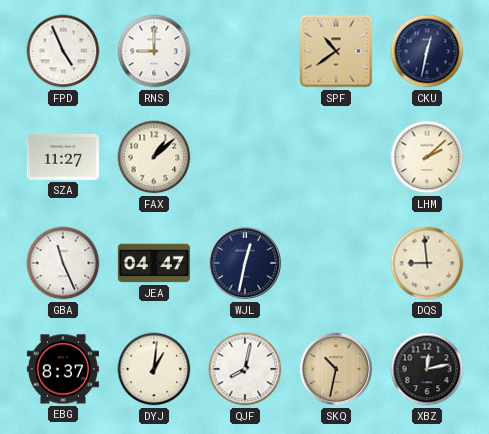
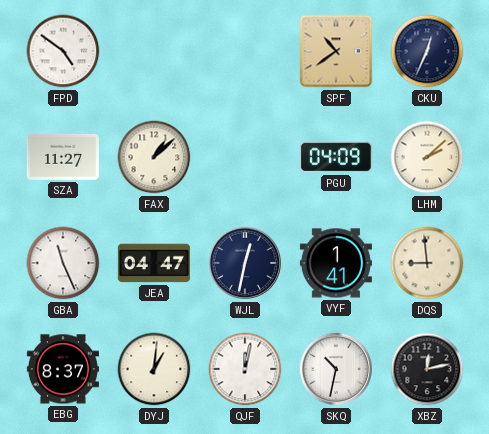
FPD: 4:56 -> 4:51 (63, 51)
RNS: 9:00 -> none (154, 51)
CKU: 12:32 -> 12:34 (427, 51)
PGU: none -> 04:09 (336, 157)
VYF: none -> 1:41 (336, 263)
QJF: 8:02 -> 12:02 (245, 369)
SKQ dial: champagne -> white (336, 369)
